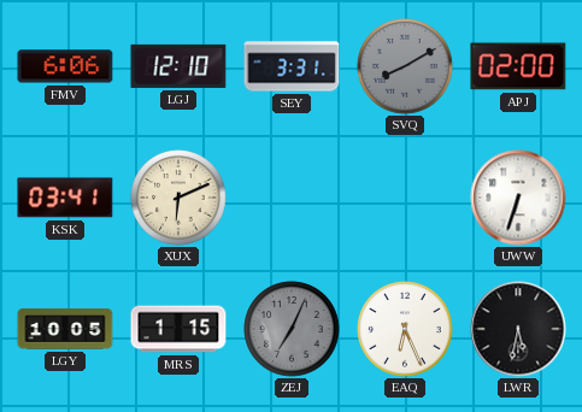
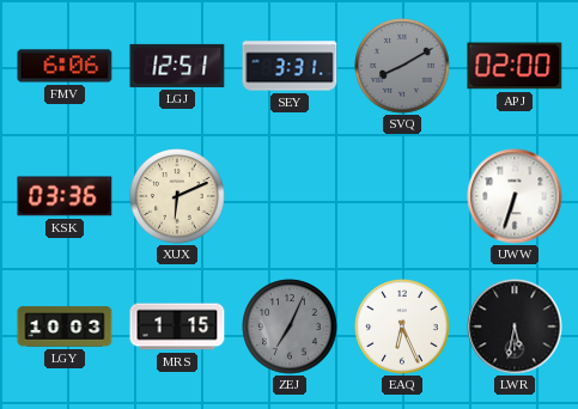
LGJ: 12:10 -> 12:51 (177, 66)
KSK: 03:41 -> 03:36 (65, 196)
LGY: 10:05 -> 10:03 (65, 326)
